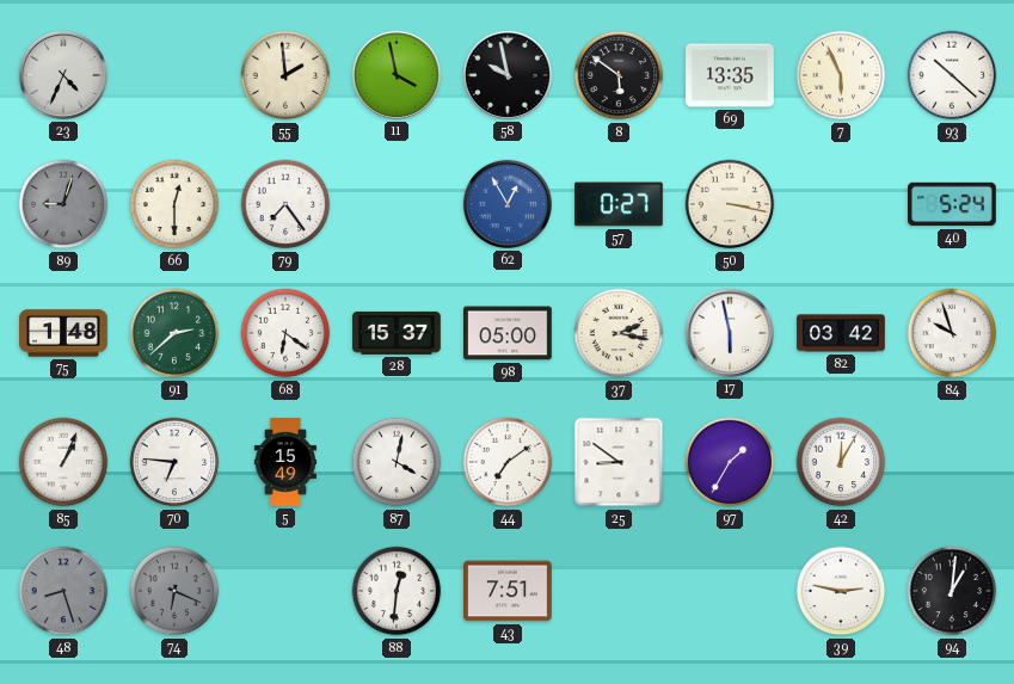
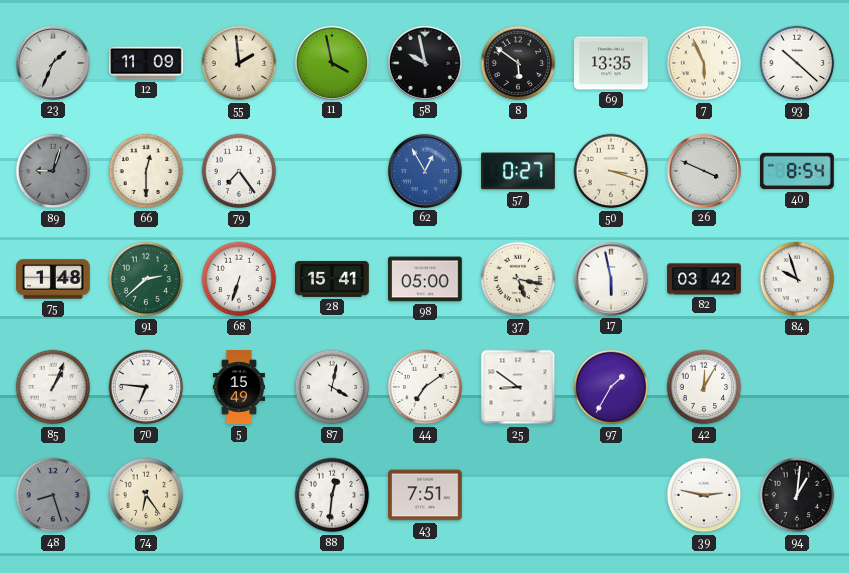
23: 4:34 -> 1:34 (53, 63)
12: none -> 11:09 (146, 63)
50: 3:17 -> 3:18 (611, 171)
26: none -> 3:49 (704, 171)
40: 5:24 -> 8:54 (798, 171)
68: 6:21 -> 6:33 (239, 279)
28: 15:37 -> 15:41 (333, 279)
37: 2:17 -> 5:17 (518, 279)
74: 6:19 -> 6:24 (146, 495)
74 dial: grey -> cream (146, 495)
